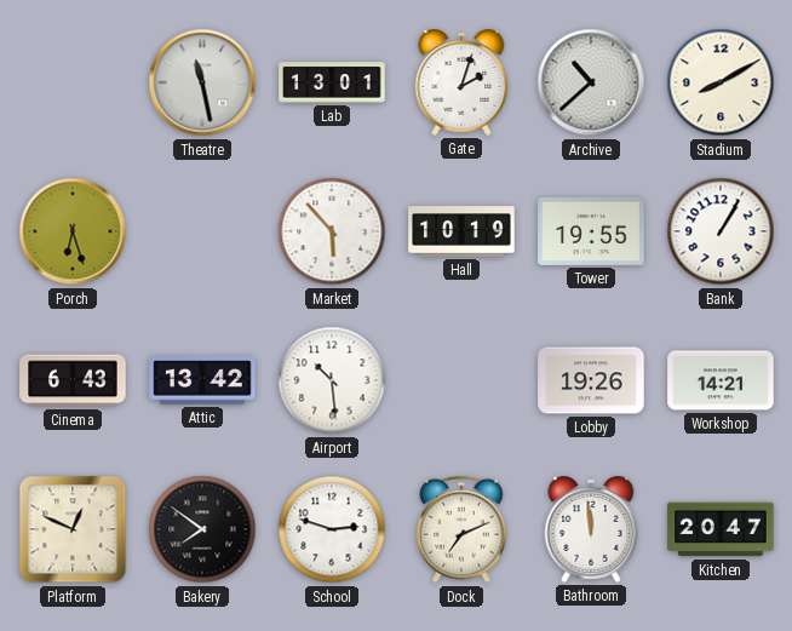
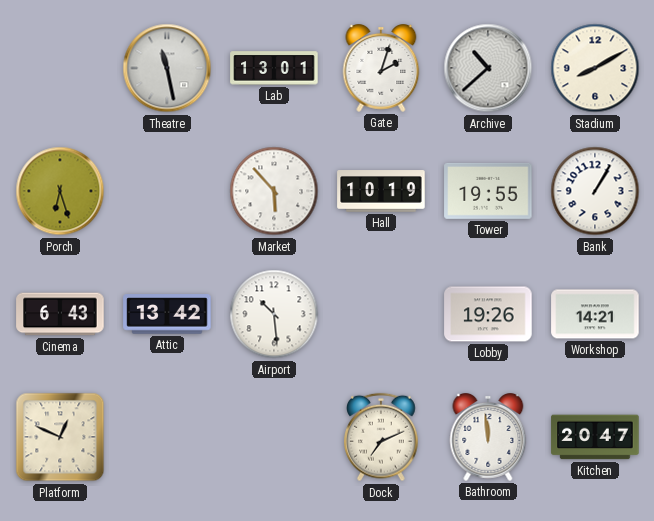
Bakery: 7:51 -> none (202, 529)
School: 2:48 -> none (332, 529)
